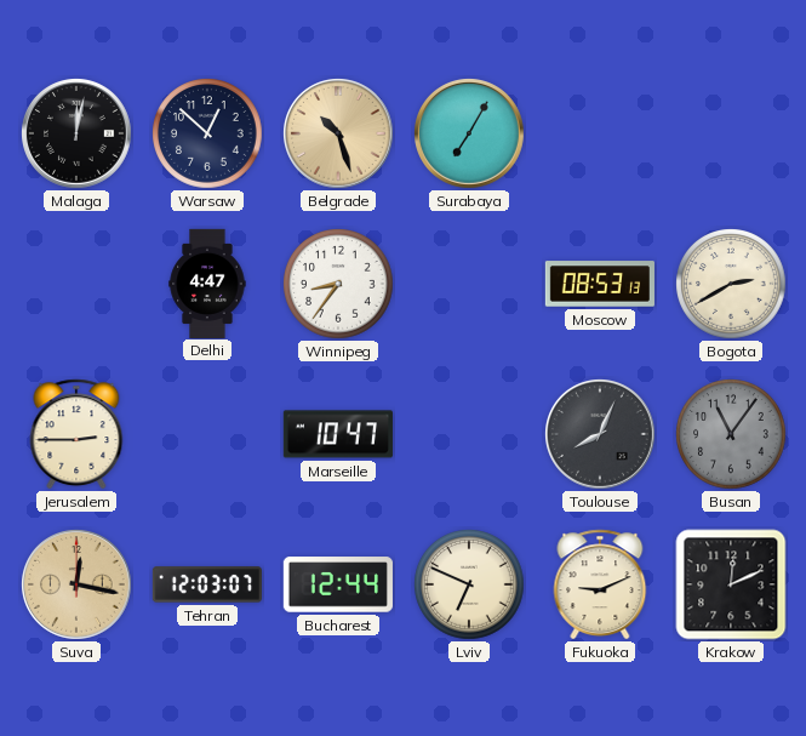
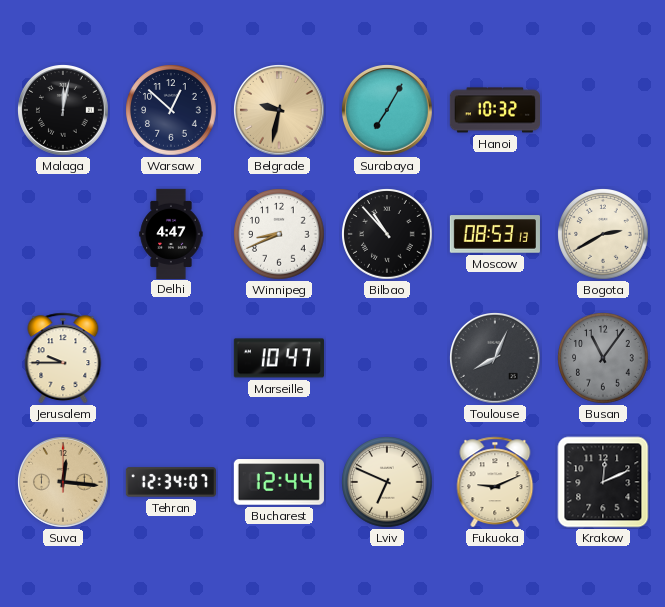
Belgrade: 10:27 -> 9:32 (280, 111)
Hanoi: none -> 10:32 (494, 110)
Winnipeg: 8:36 -> 8:41 (279, 234)
Bilbao: none -> 10:53 (387, 234)
Jerusalem: 2:45 -> 9:45 (63, 358)
Suva: 12:17 -> 12:16 (64, 483)
Tehran: 12:03 -> 12:34 (170, 482)
